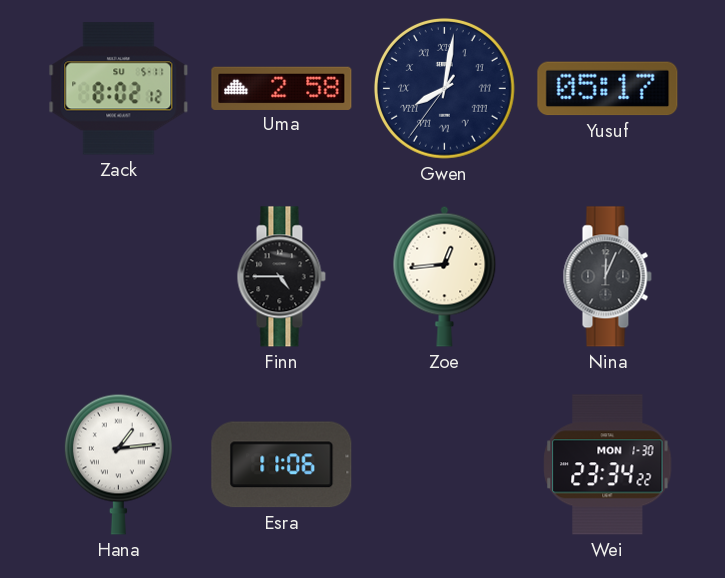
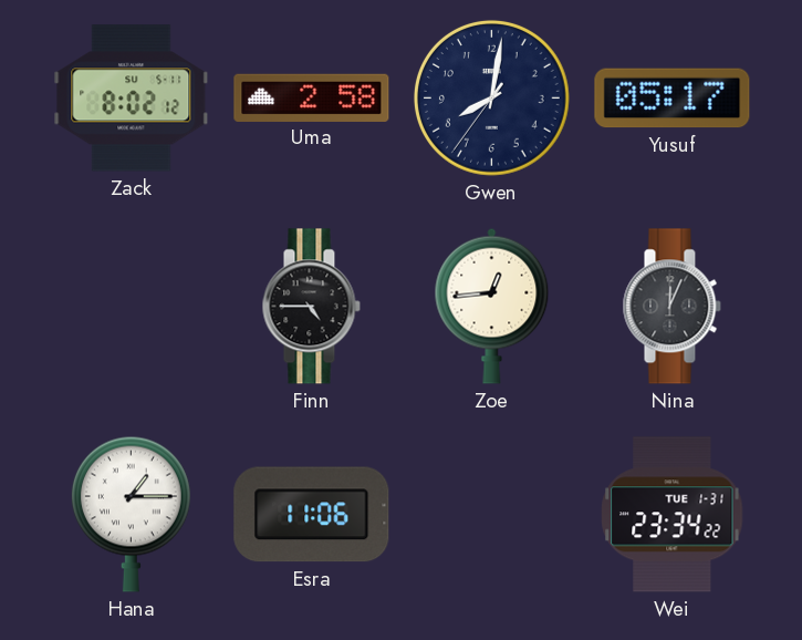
Gwen numerals: Roman -> Arabic (491, 97)
Hana: 1:14 -> 1:15 (131, 514)
Wei date: MON 1-30 -> TUE 1-31 (673, 515)
